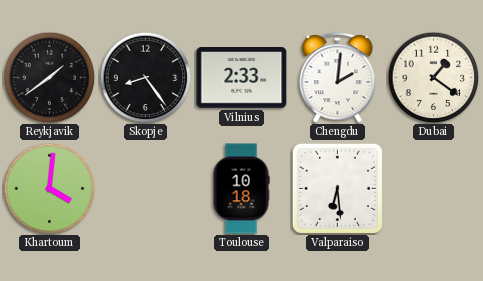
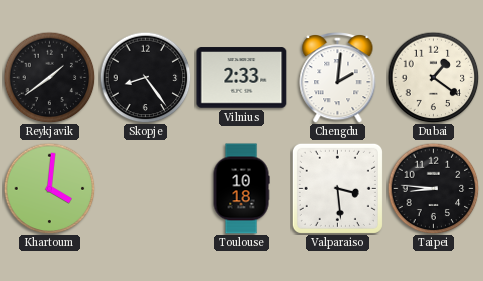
Valparaiso: 6:29 -> 3:29 (337, 188)
Taipei: none -> 8:46 (433, 188)
